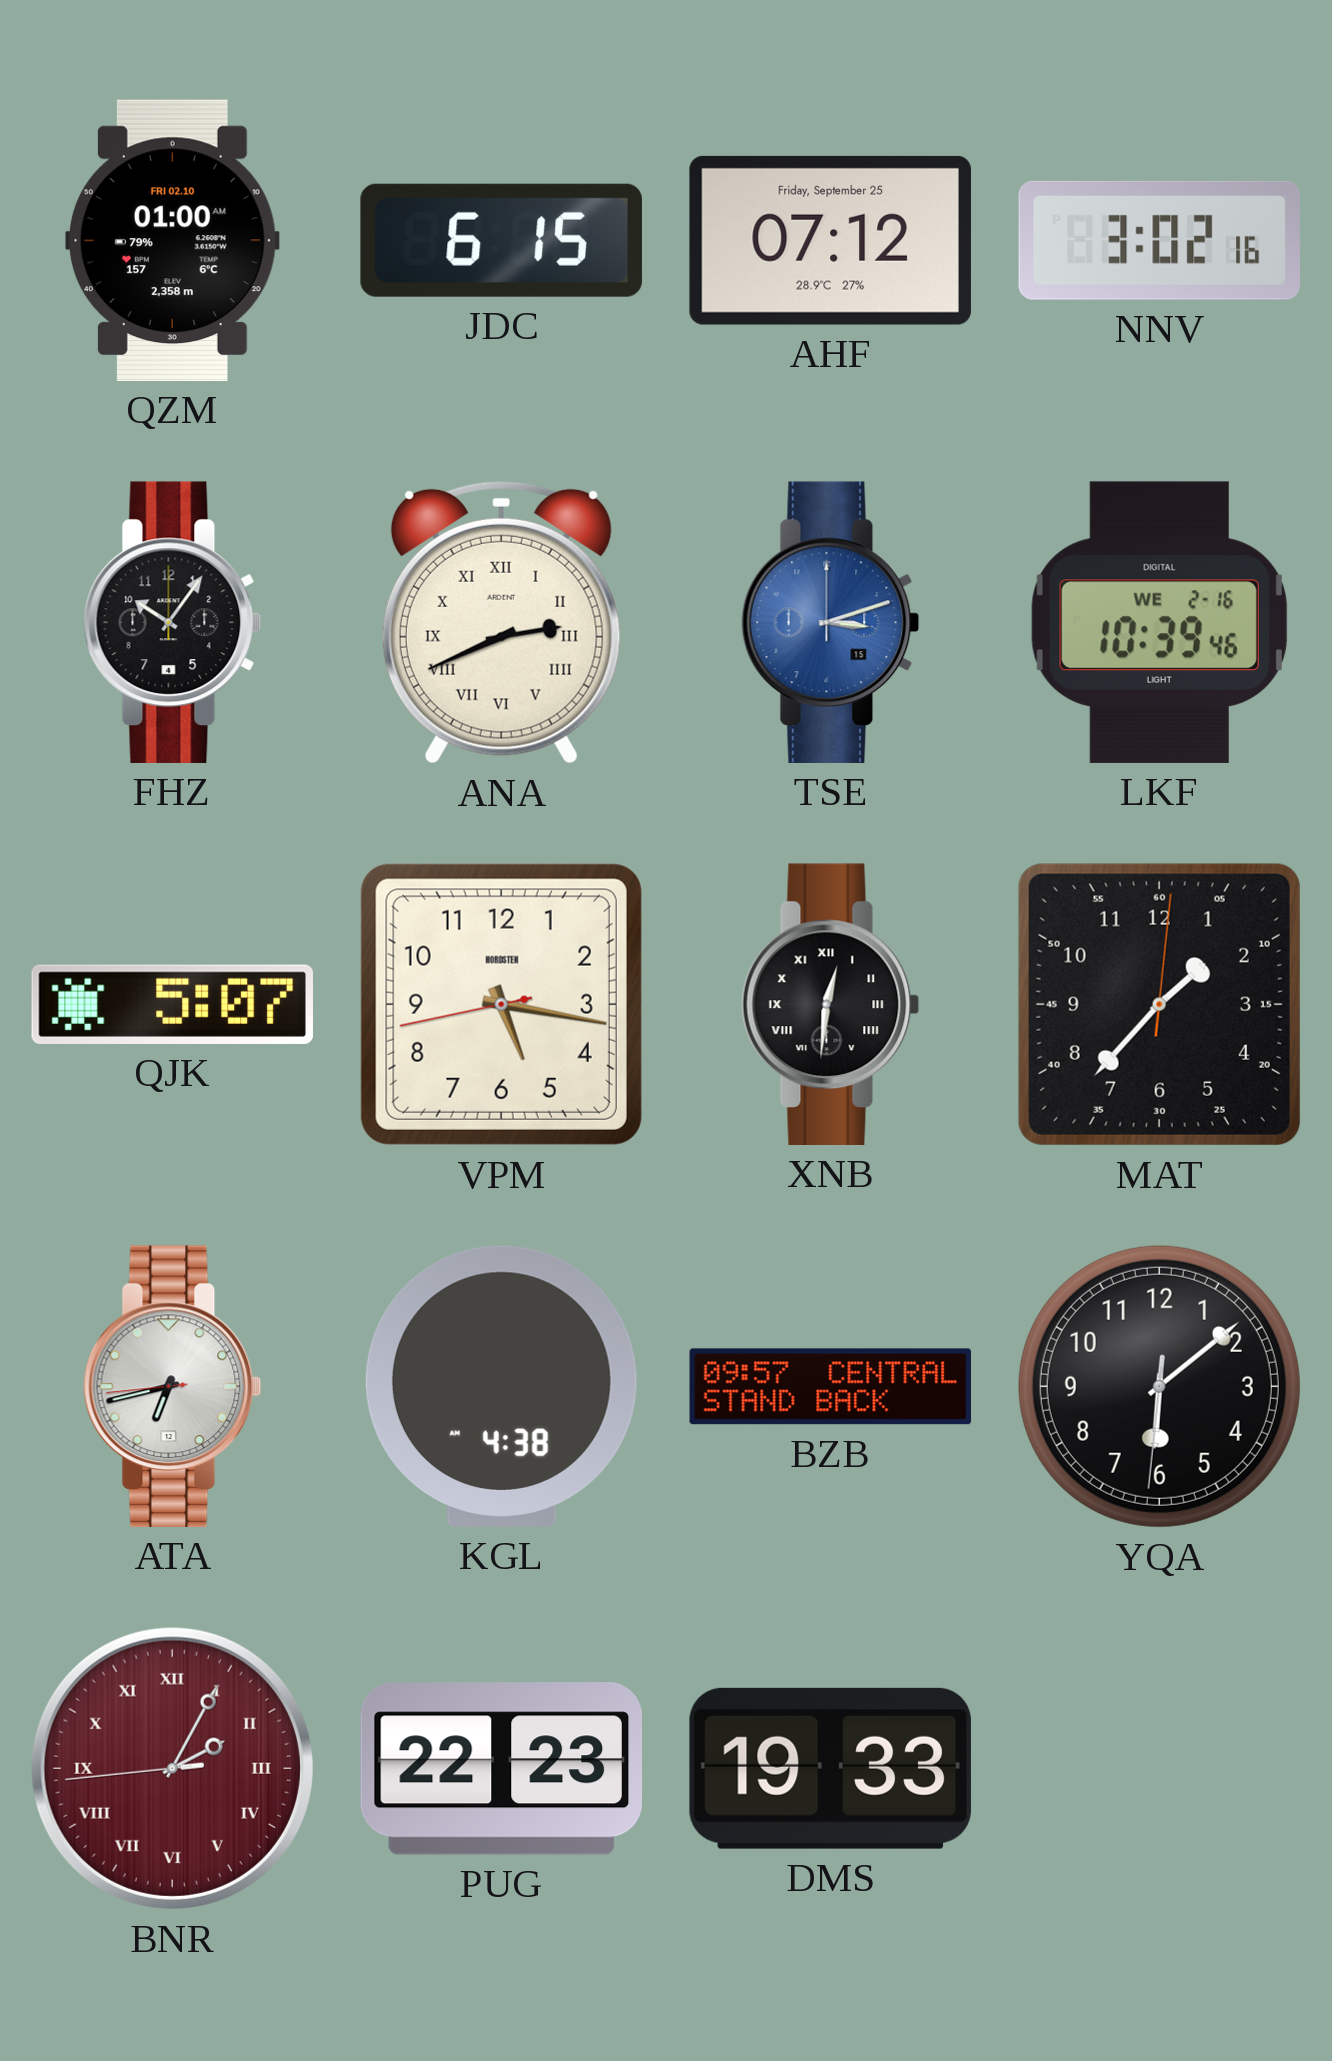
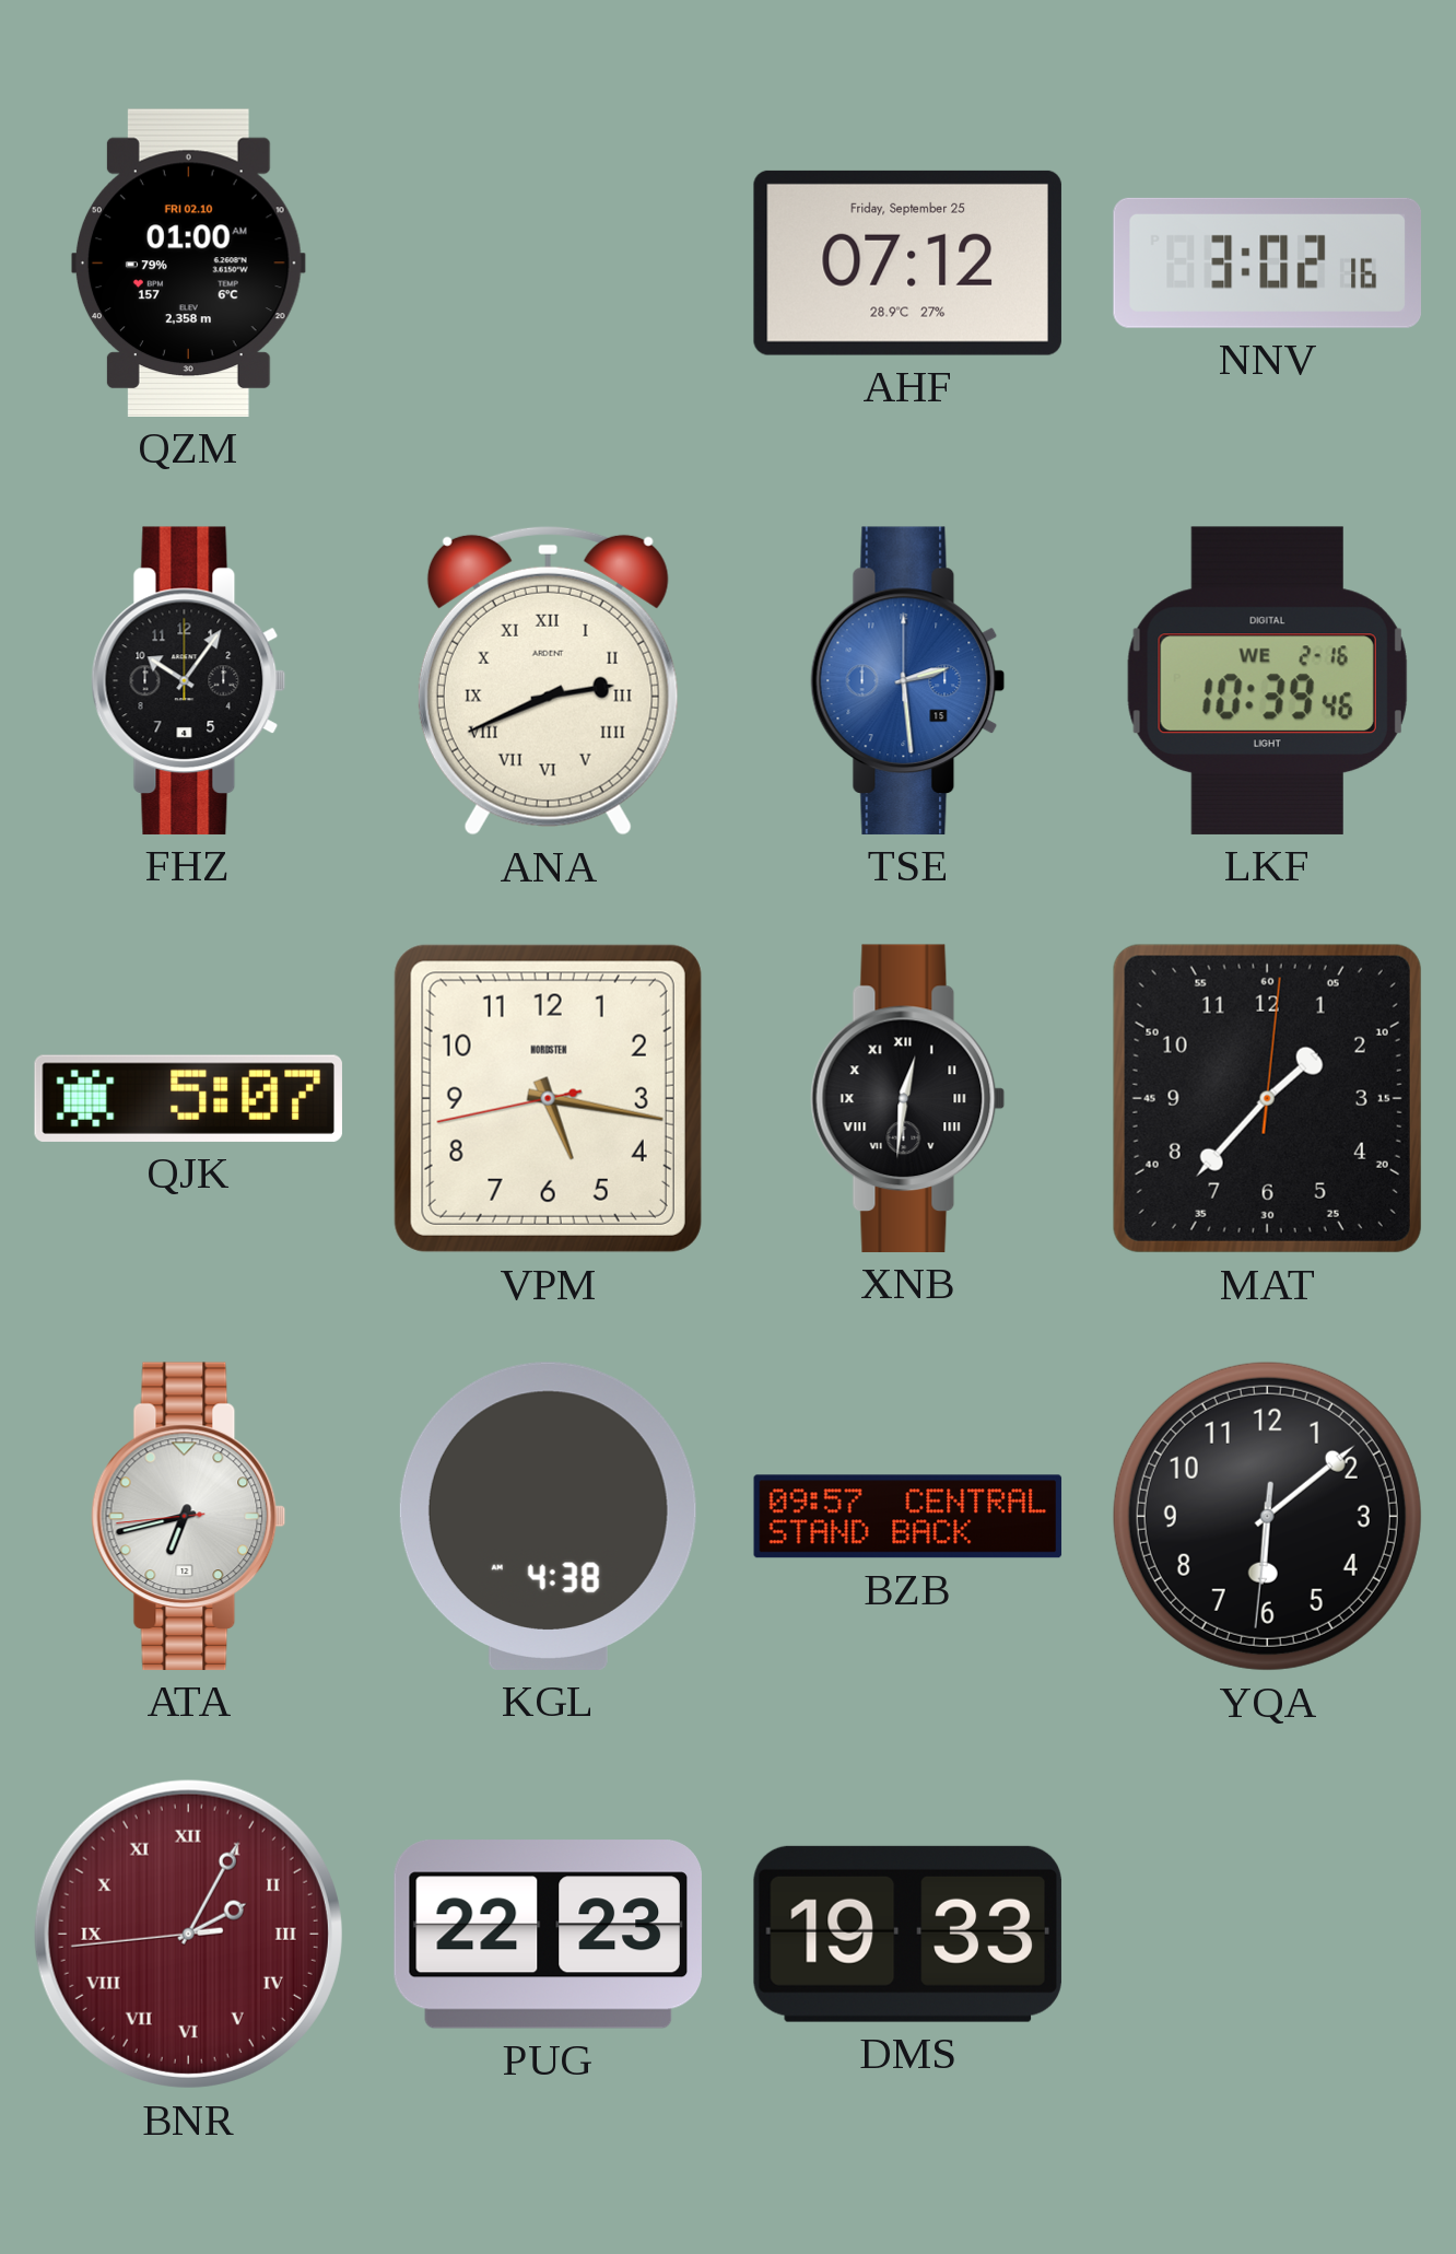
JDC: 6:15 -> none (501, 240)
TSE: 3:12 -> 2:29 (908, 680)
